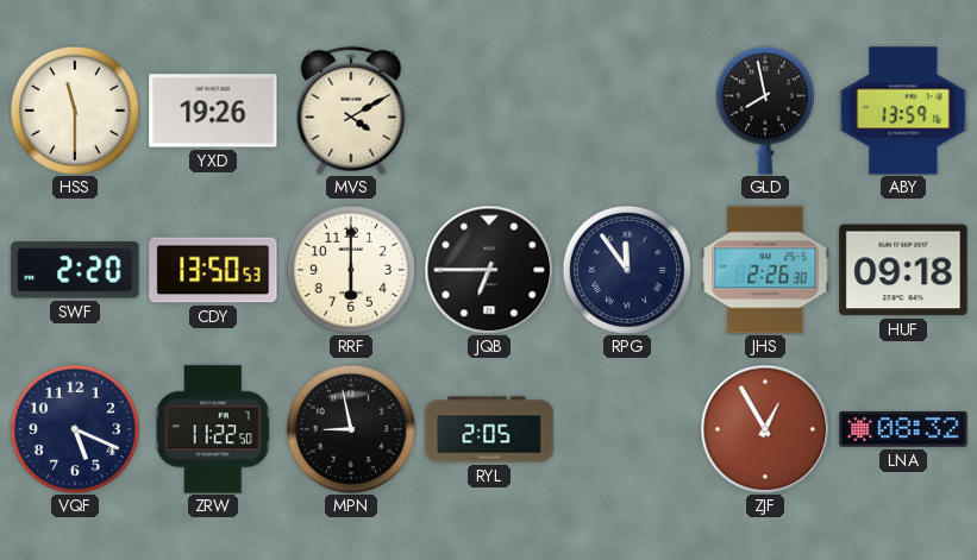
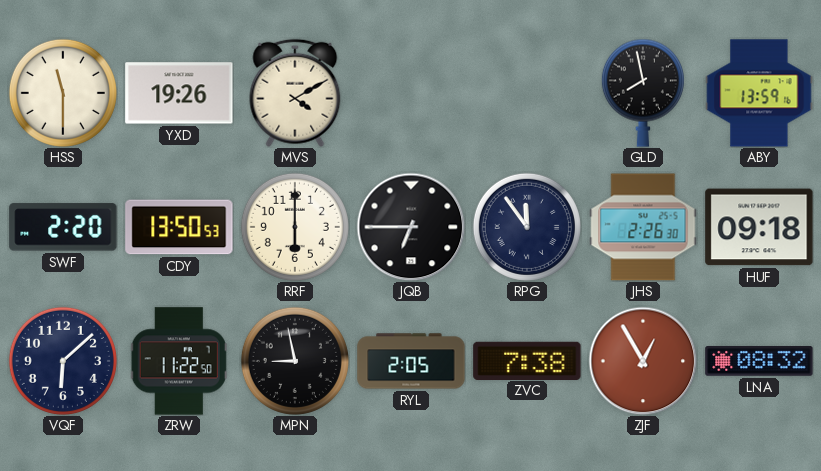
VQF: 5:19 -> 6:08 (63, 361)
ZVC: none -> 7:38 (527, 360)
